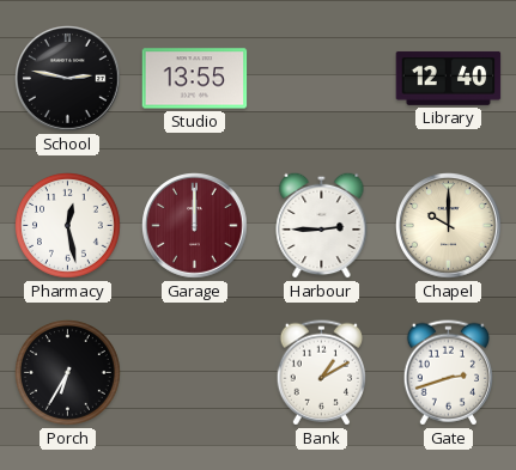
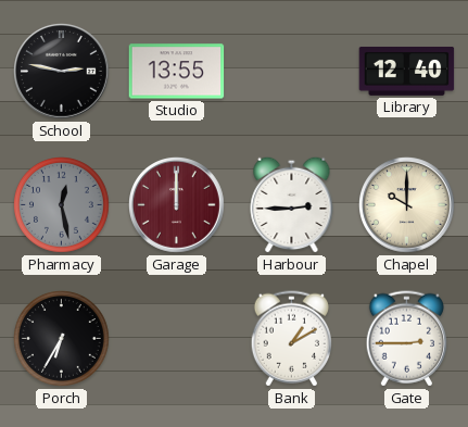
Pharmacy dial: white -> grey (62, 205)
Gate: 2:42 -> 2:45 (406, 339)
